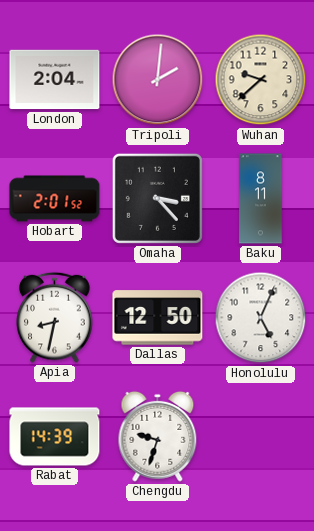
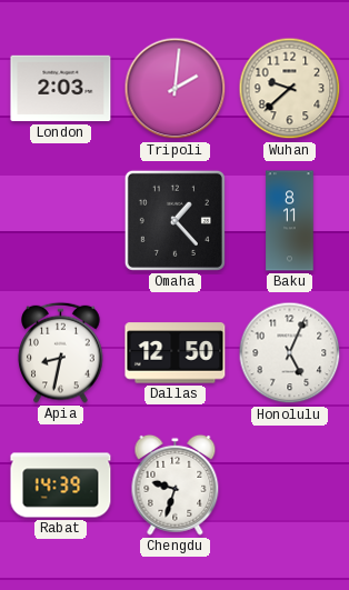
London: 2:04 -> 2:03 (61, 89)
Hobart: 2:01 -> none (55, 199)
Omaha: 3:23 -> 1:23 (174, 220)
